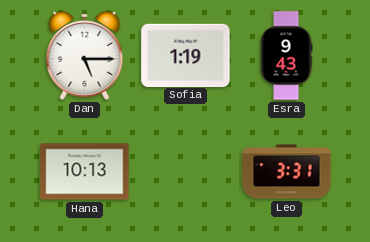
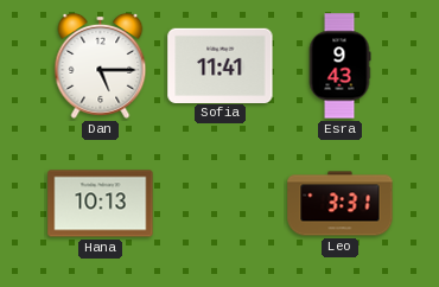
Sofia: 1:19 -> 11:41 (221, 65)
